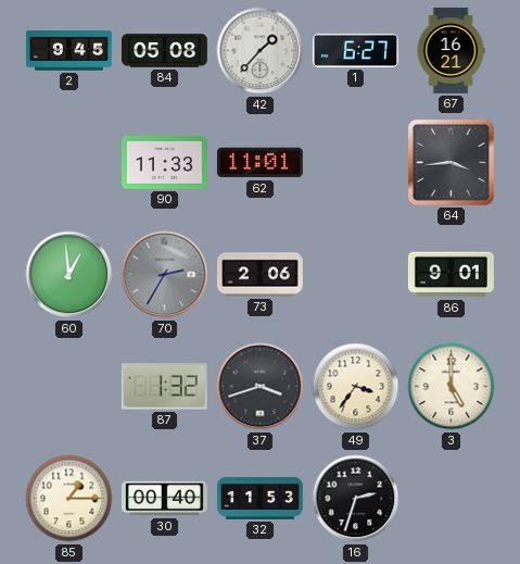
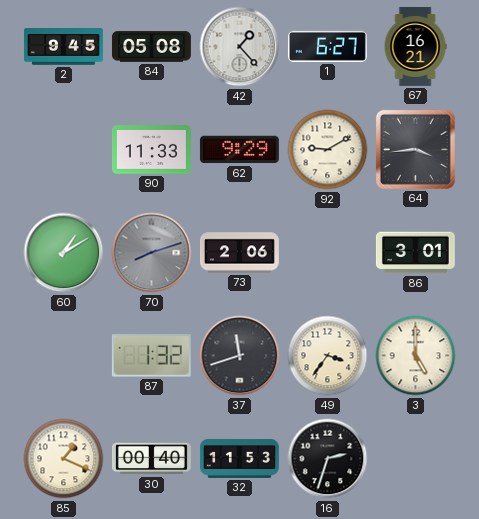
42: 1:37 -> 1:23 (240, 47)
62: 11:01 -> 9:29 (239, 150)
92: none -> 9:10 (328, 150)
60: 12:59 -> 1:10 (64, 253)
70: 2:35 -> 8:12 (152, 253)
86: 9:01 -> 3:01 (415, 253)
37: 3:42 -> 11:42 (240, 356)
85: 1:15 -> 1:19 (64, 459)
